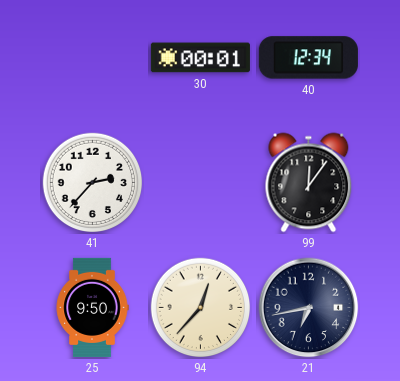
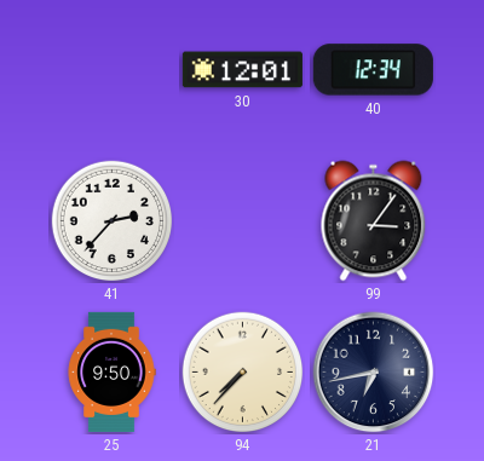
30: 00:01 -> 12:01 (242, 70)
99: 12:06 -> 3:06 (374, 221)
94: 12:37 -> 7:37 (243, 373)
